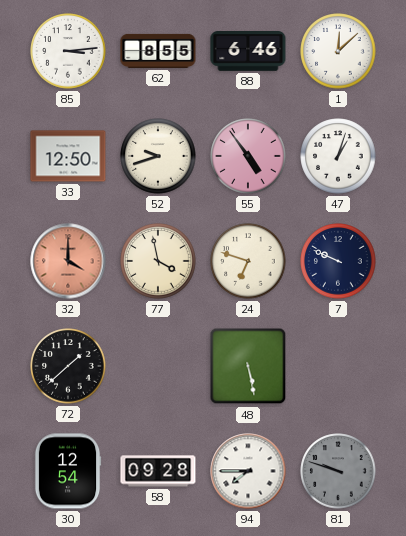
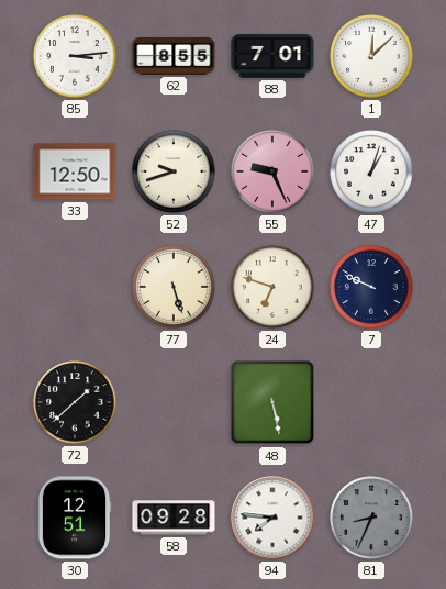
88: 6:46 -> 7:01 (272, 56)
55: 4:54 -> 9:26 (272, 171)
32: 4:00 -> none (68, 261)
77: 3:58 -> 5:27 (174, 287)
30: 12:54 -> 12:51 (75, 518)
94: 7:45 -> 7:46 (272, 518)
81: 9:48 -> 8:34 (371, 518)
